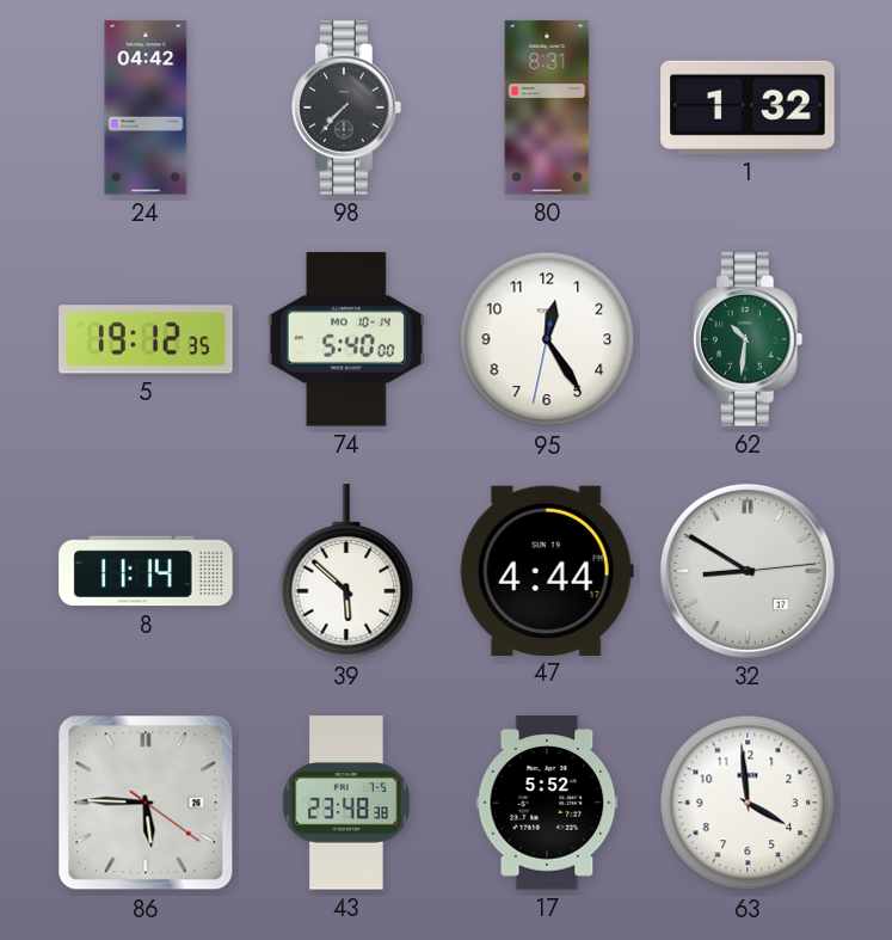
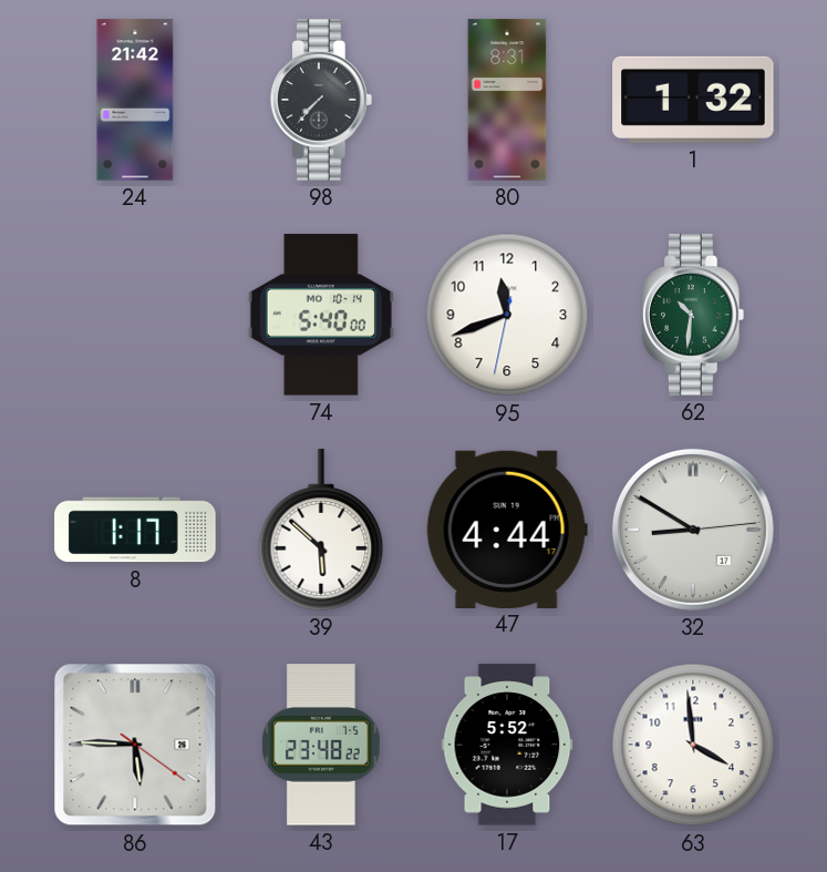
24: 04:42 -> 21:42 (135, 100)
5: 19:12 -> none (146, 339)
95: 12:24 -> 11:41 (507, 315)
8: 11:14 -> 1:17 (135, 530)
43: 23:48:38 -> 23:48:22 (321, 745)
